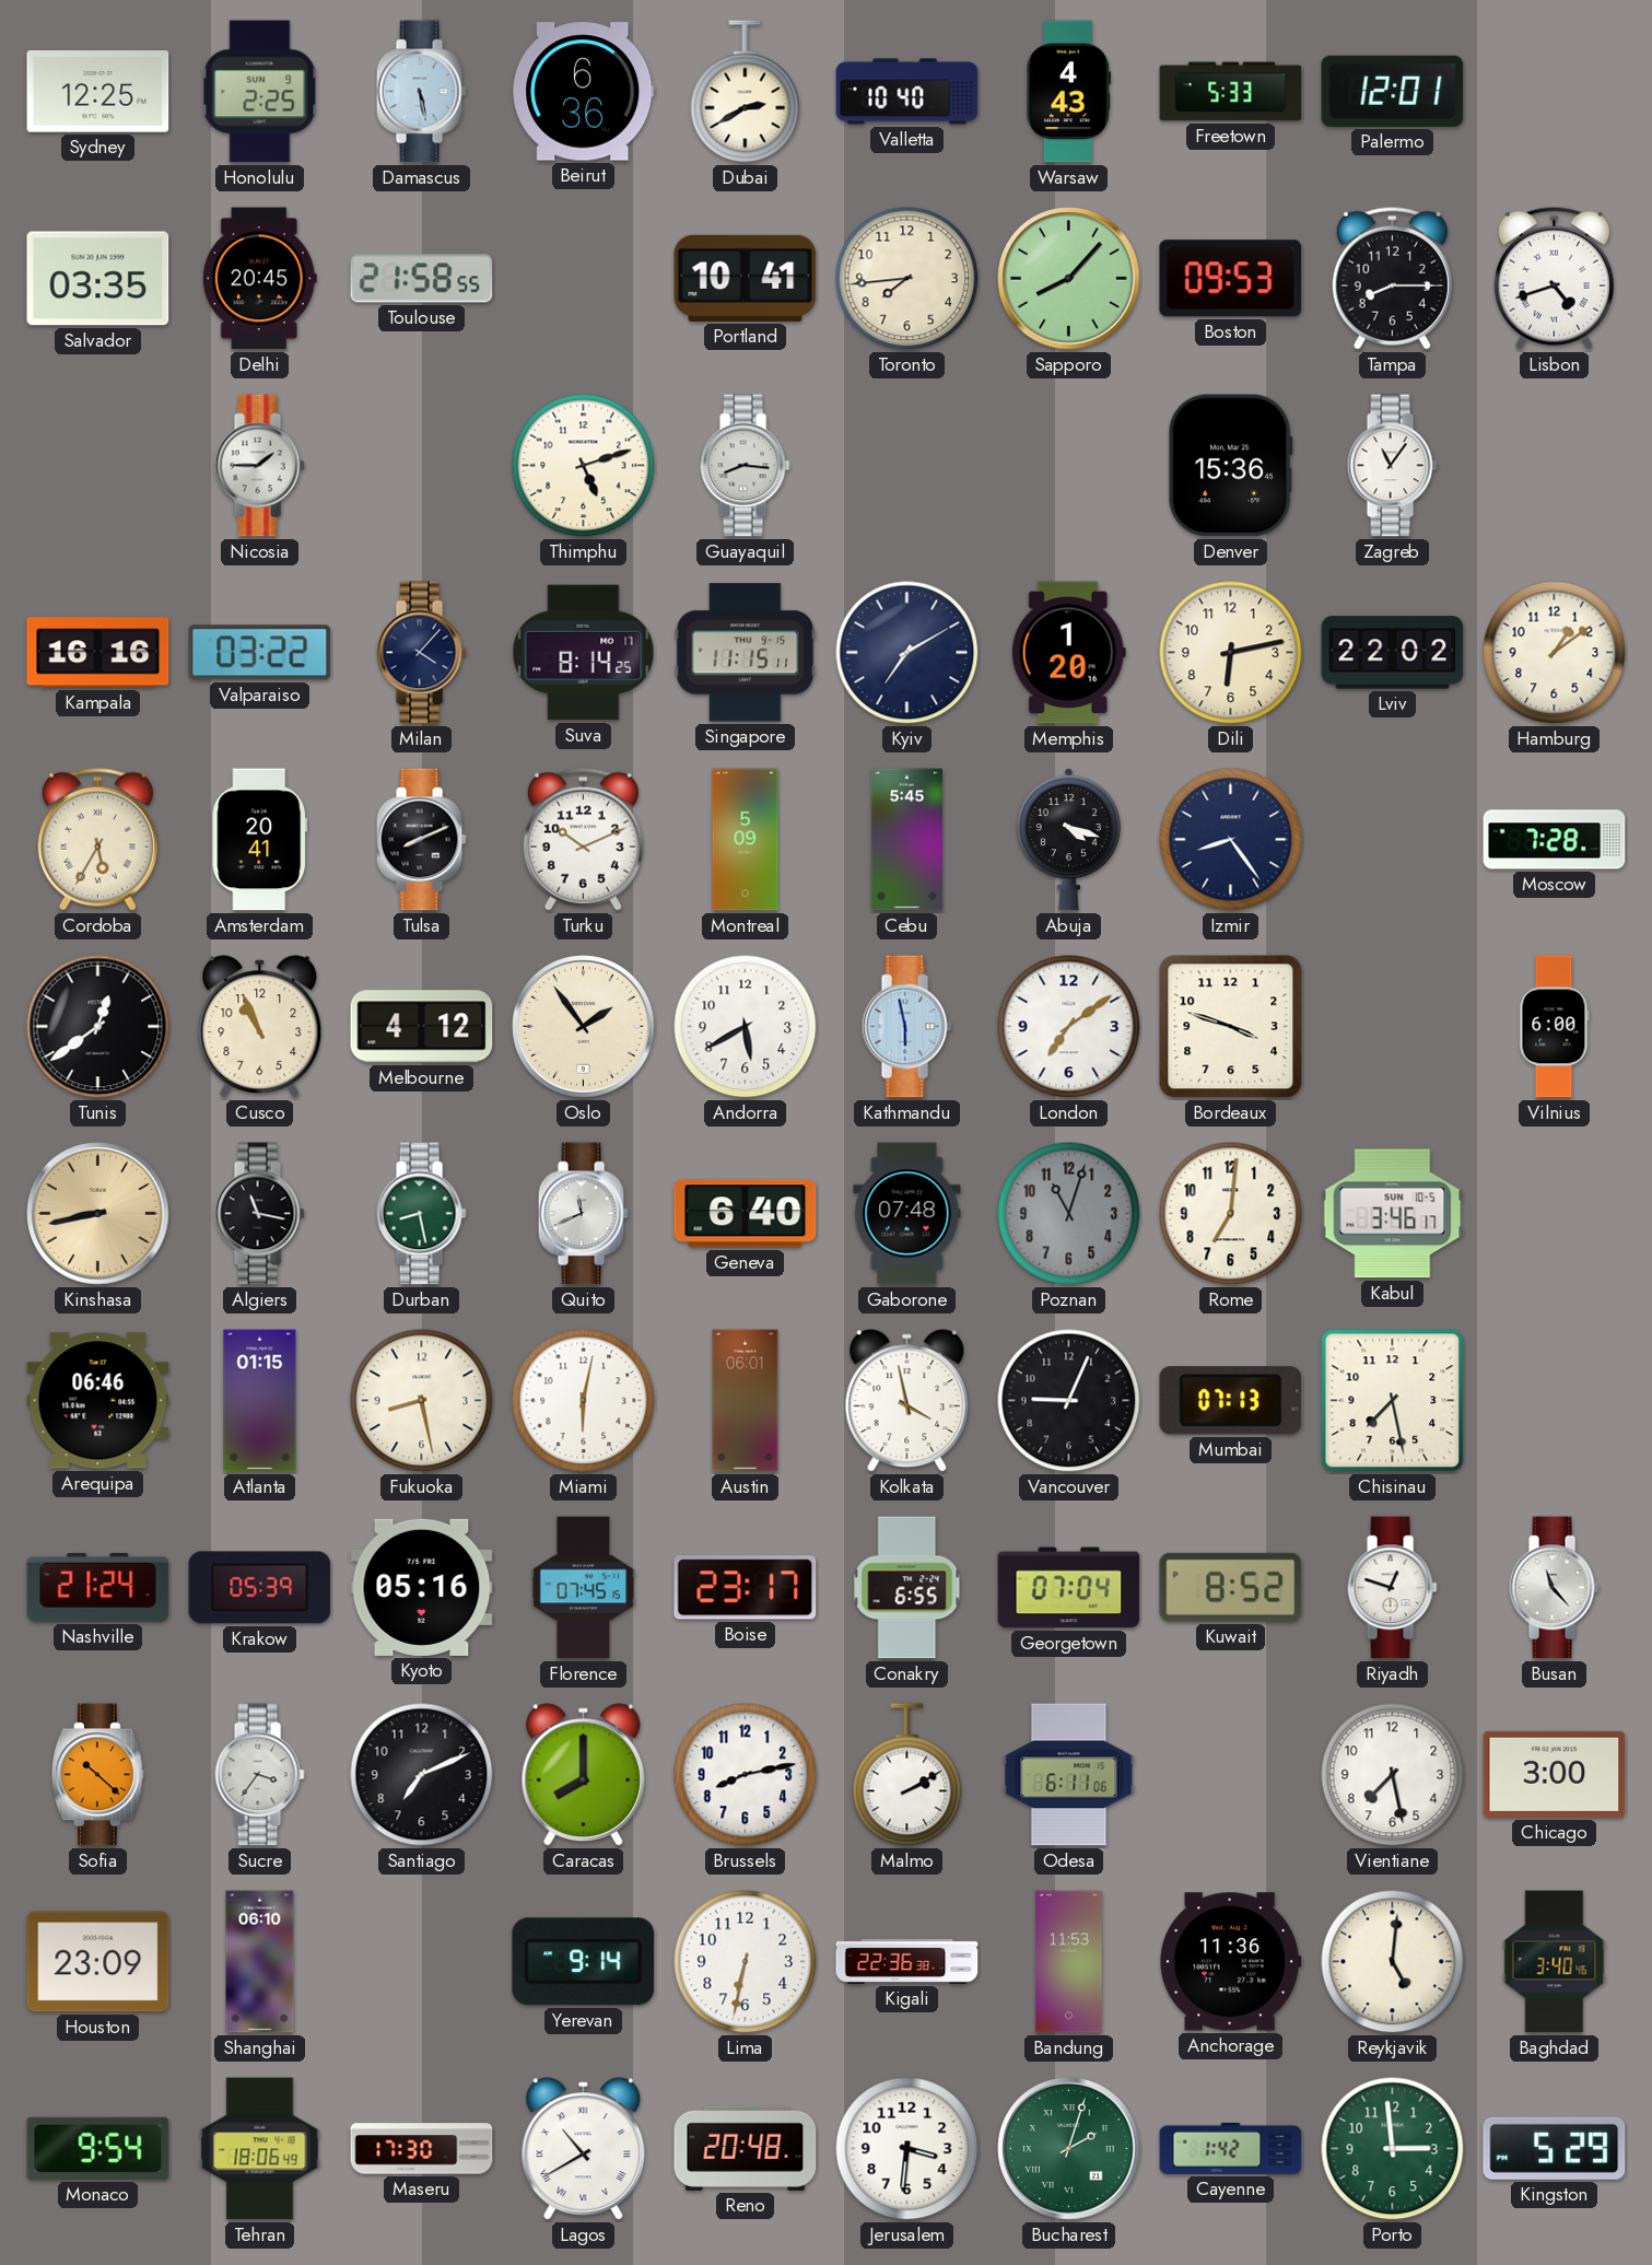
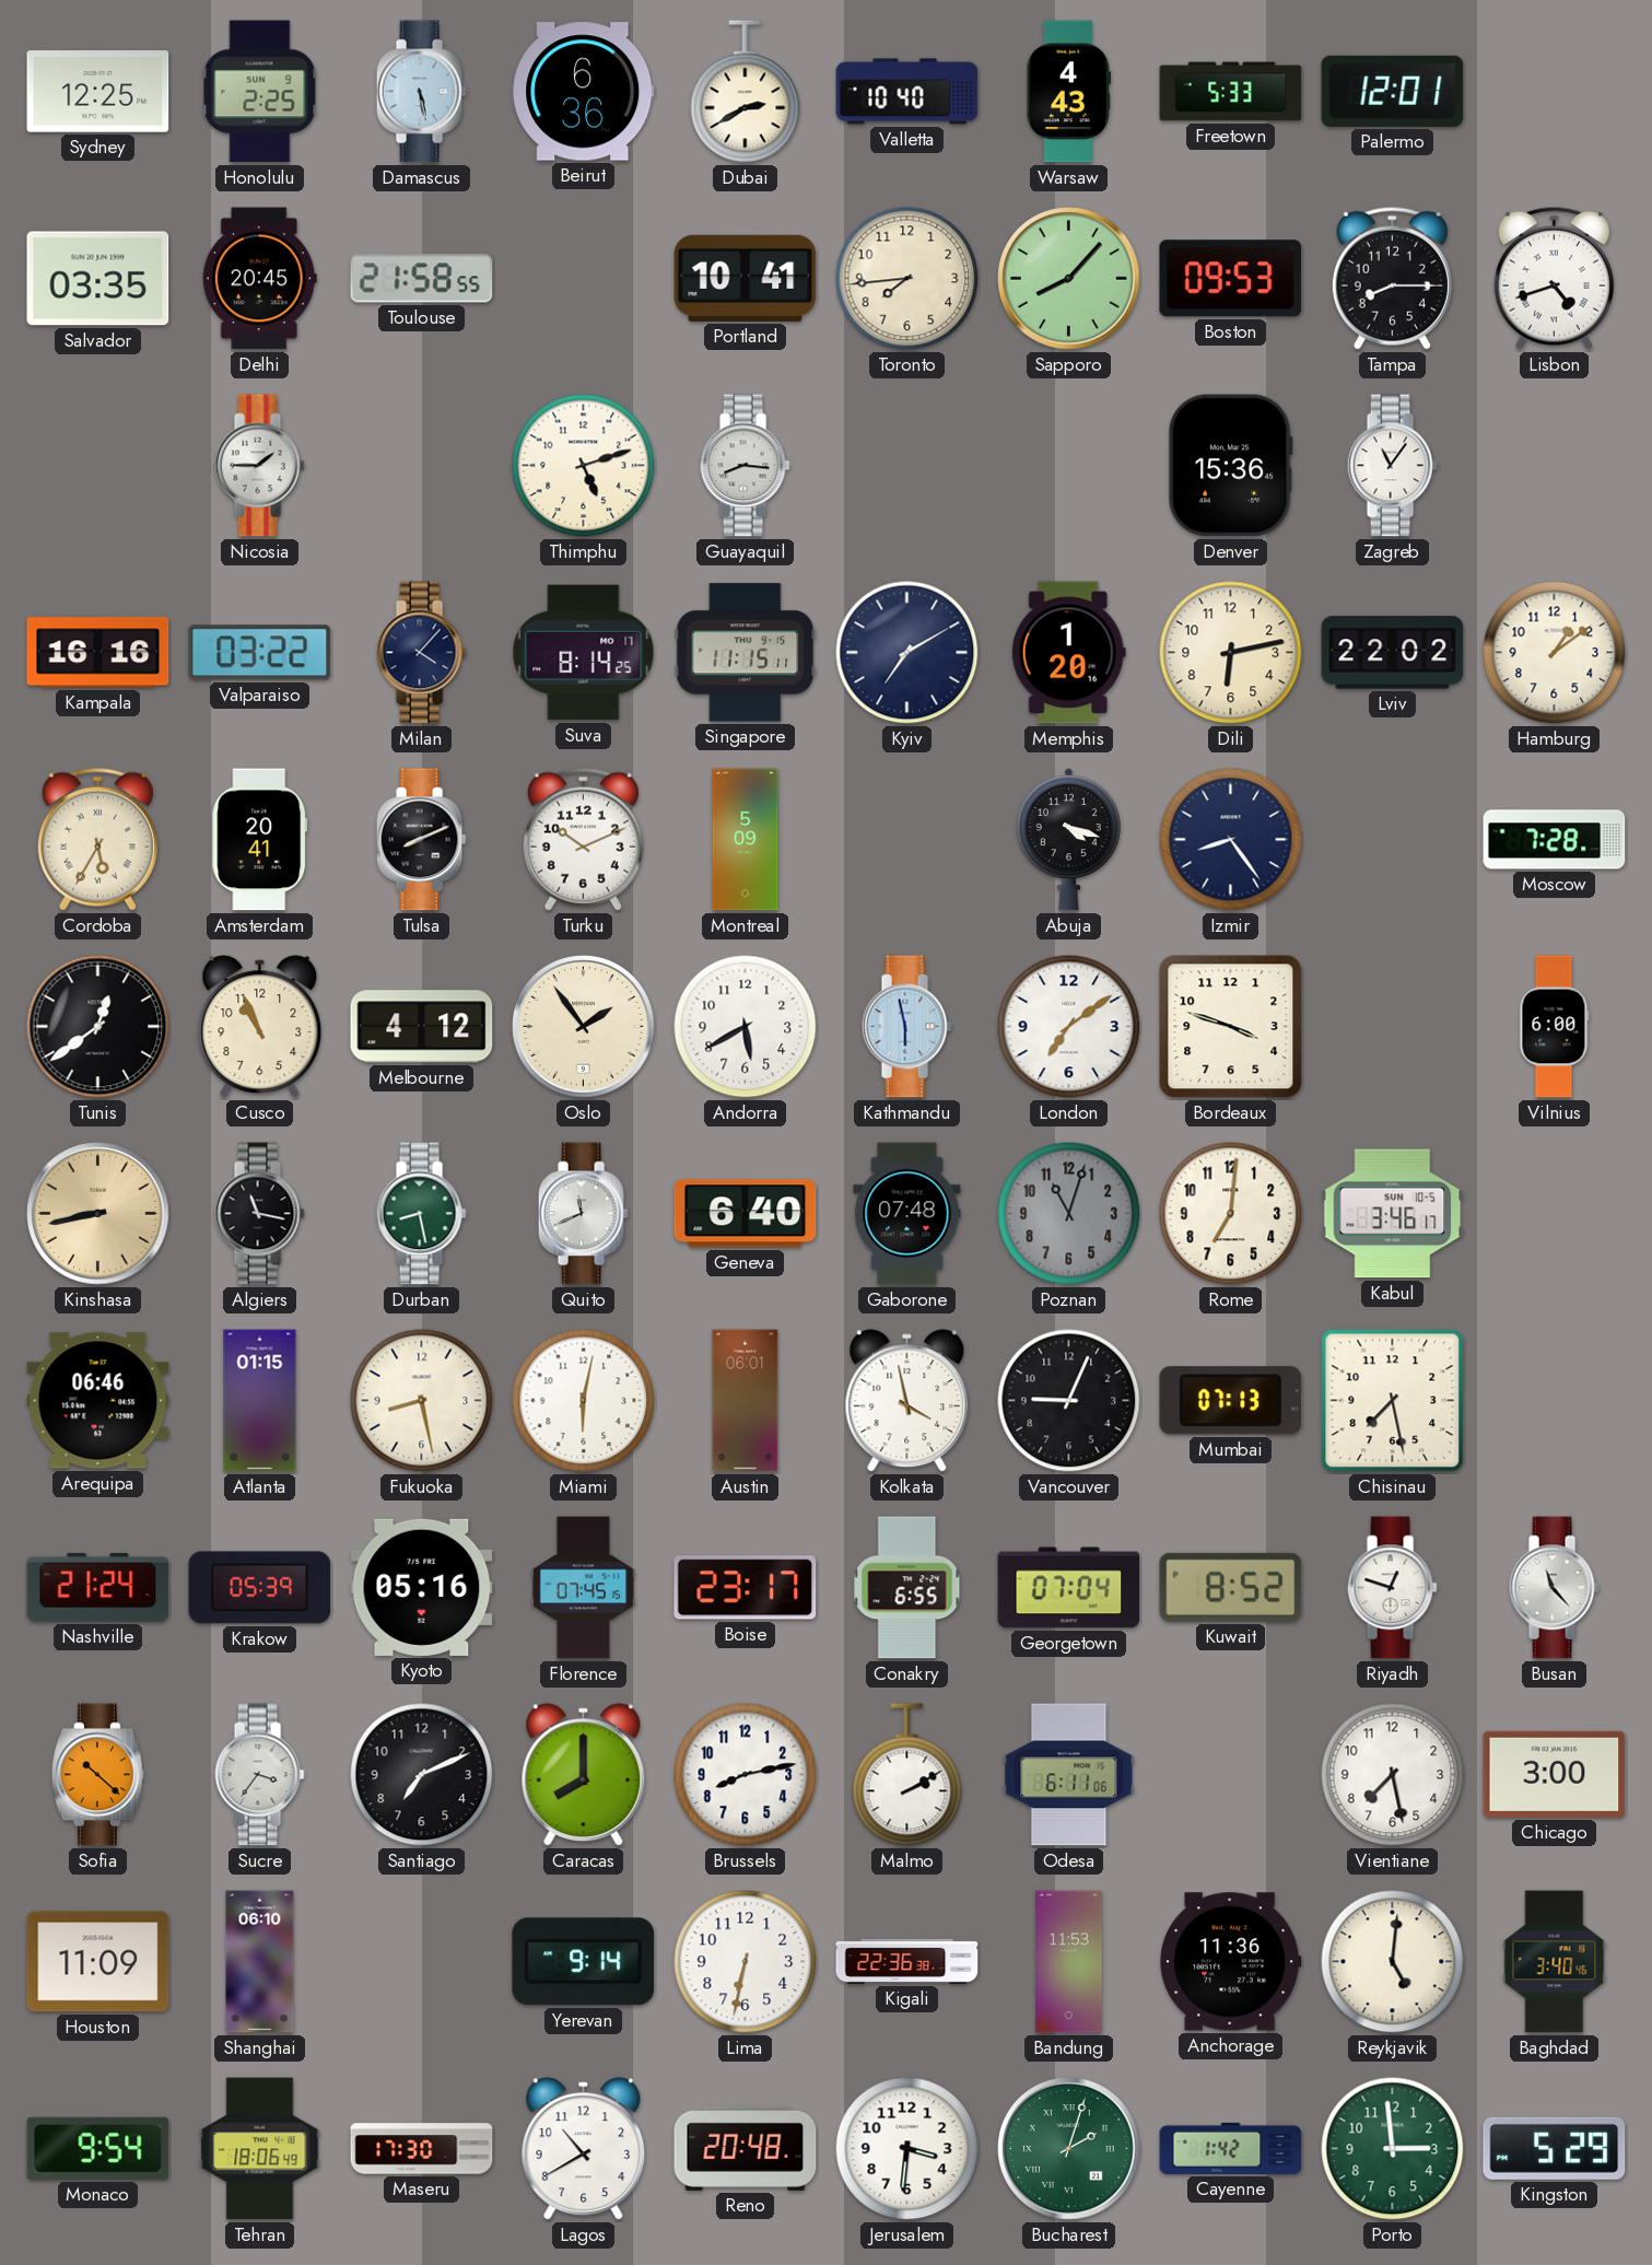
Cebu: 5:45 -> none (906, 840)
Houston: 23:09 -> 11:09 (98, 1962)
Lagos numerals: Roman -> Arabic (584, 2149)
